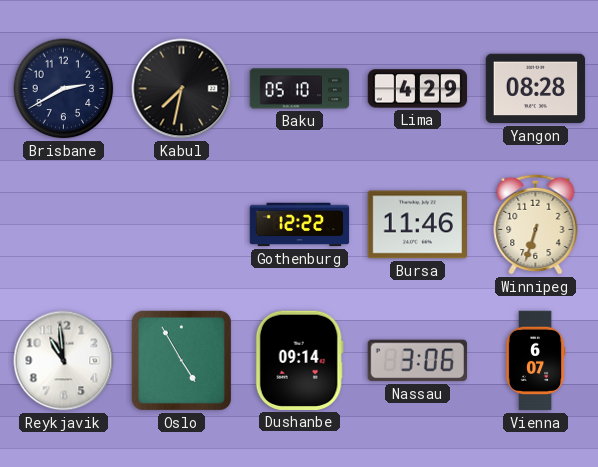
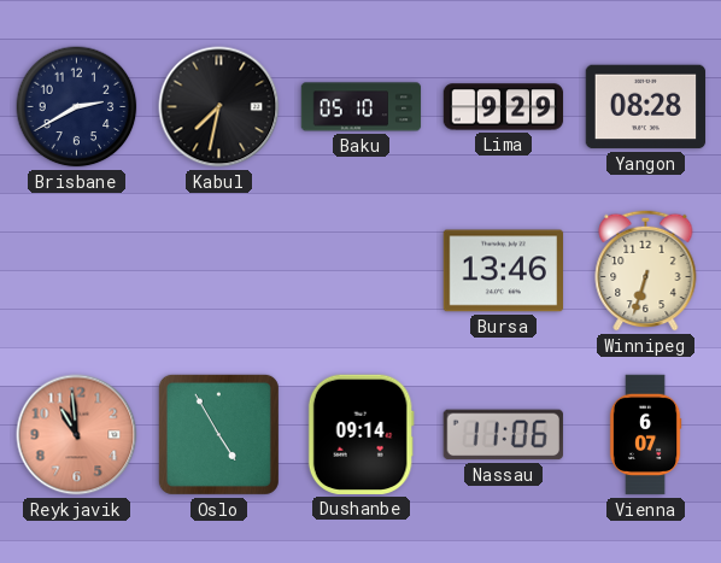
Lima: 4:29 -> 9:29 (504, 107)
Gothenburg: 12:22 -> none (300, 225)
Bursa: 11:46 -> 13:46 (504, 271)
Reykjavik dial: white -> salmon (77, 435)
Nassau: 3:06 -> 11:06 (503, 435)
